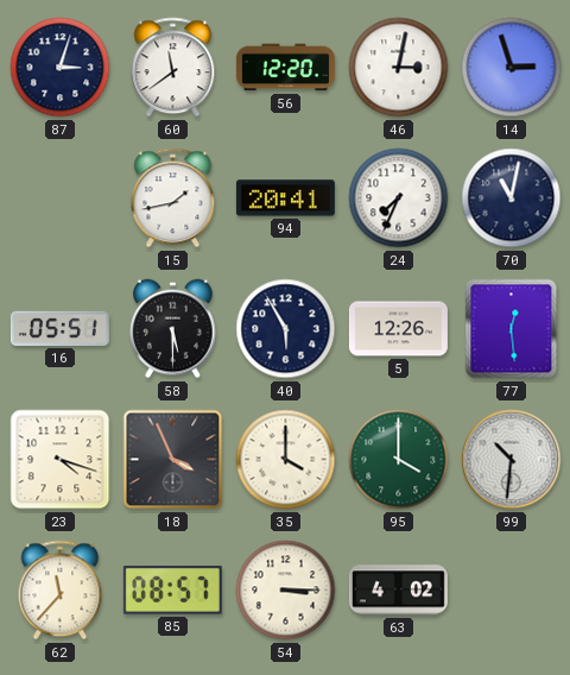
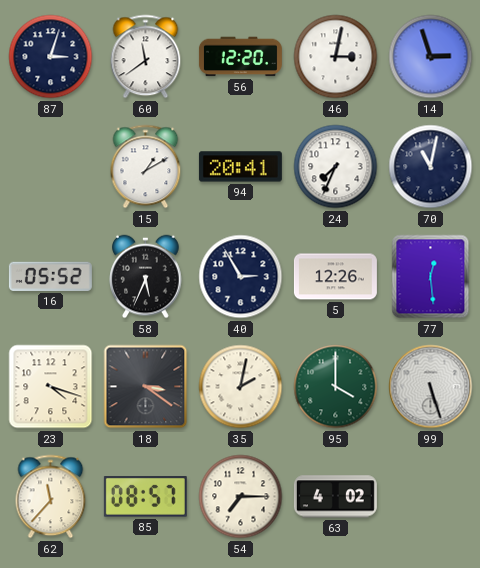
15: 1:43 -> 1:10 (146, 167)
16: 05:51 -> 05:52 (50, 276)
58: 5:30 -> 5:34 (146, 277)
40: 5:55 -> 2:55 (241, 277)
18: 3:56 -> 3:21 (146, 387)
35: 4:00 -> 2:02 (241, 387)
99: 10:31 -> 5:27 (431, 387)
54: 3:15 -> 7:15 (241, 497)
